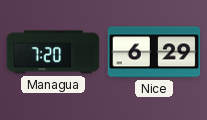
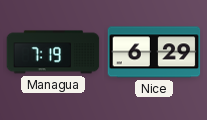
Managua: 7:20 -> 7:19 (53, 52)
